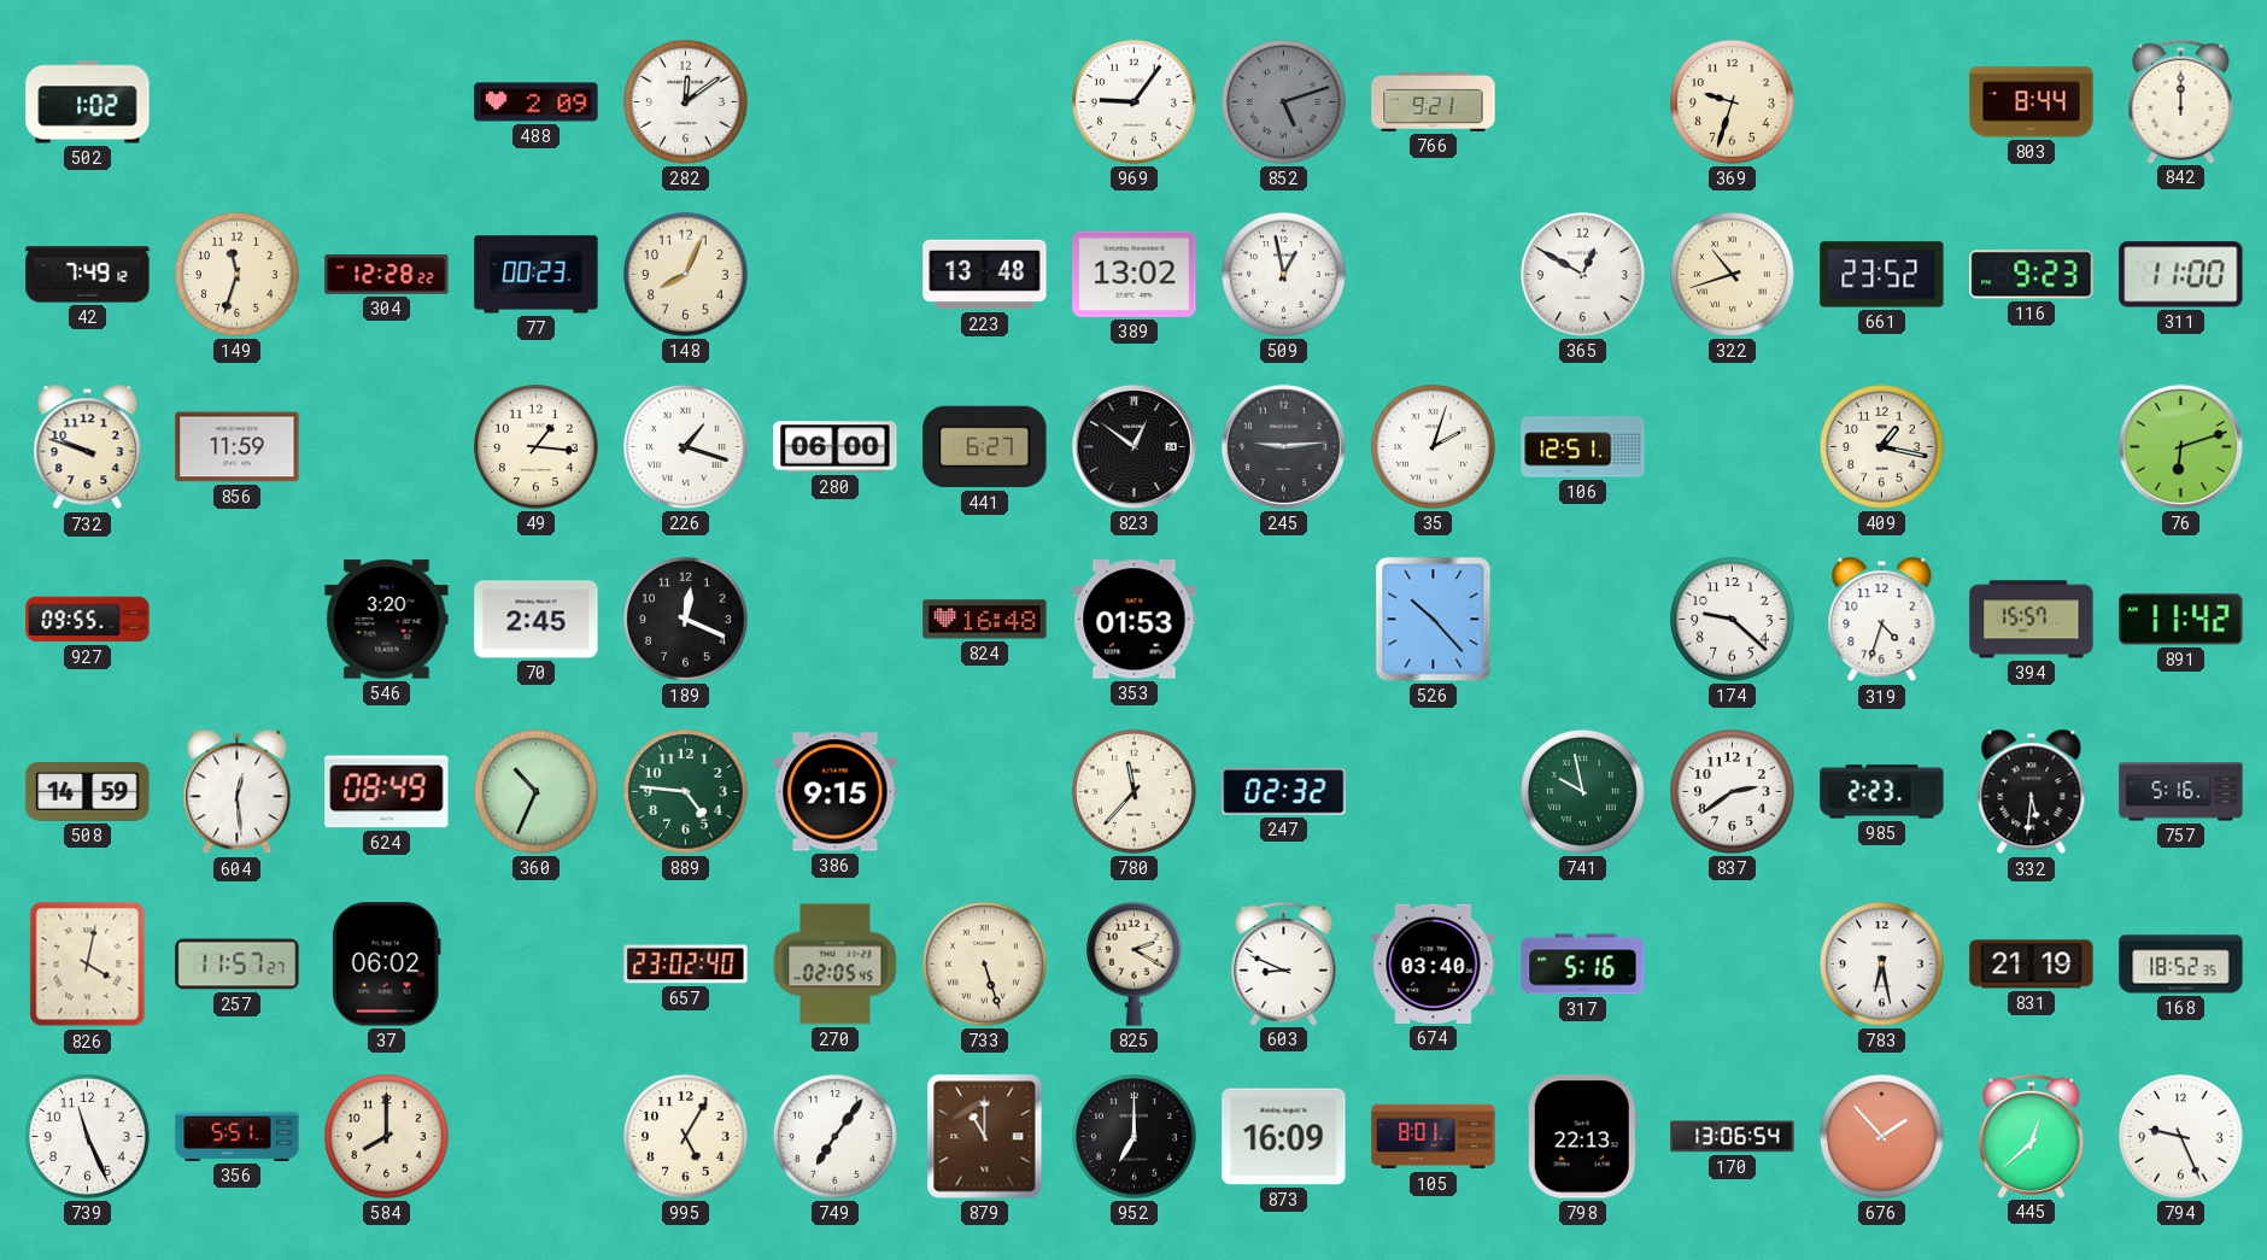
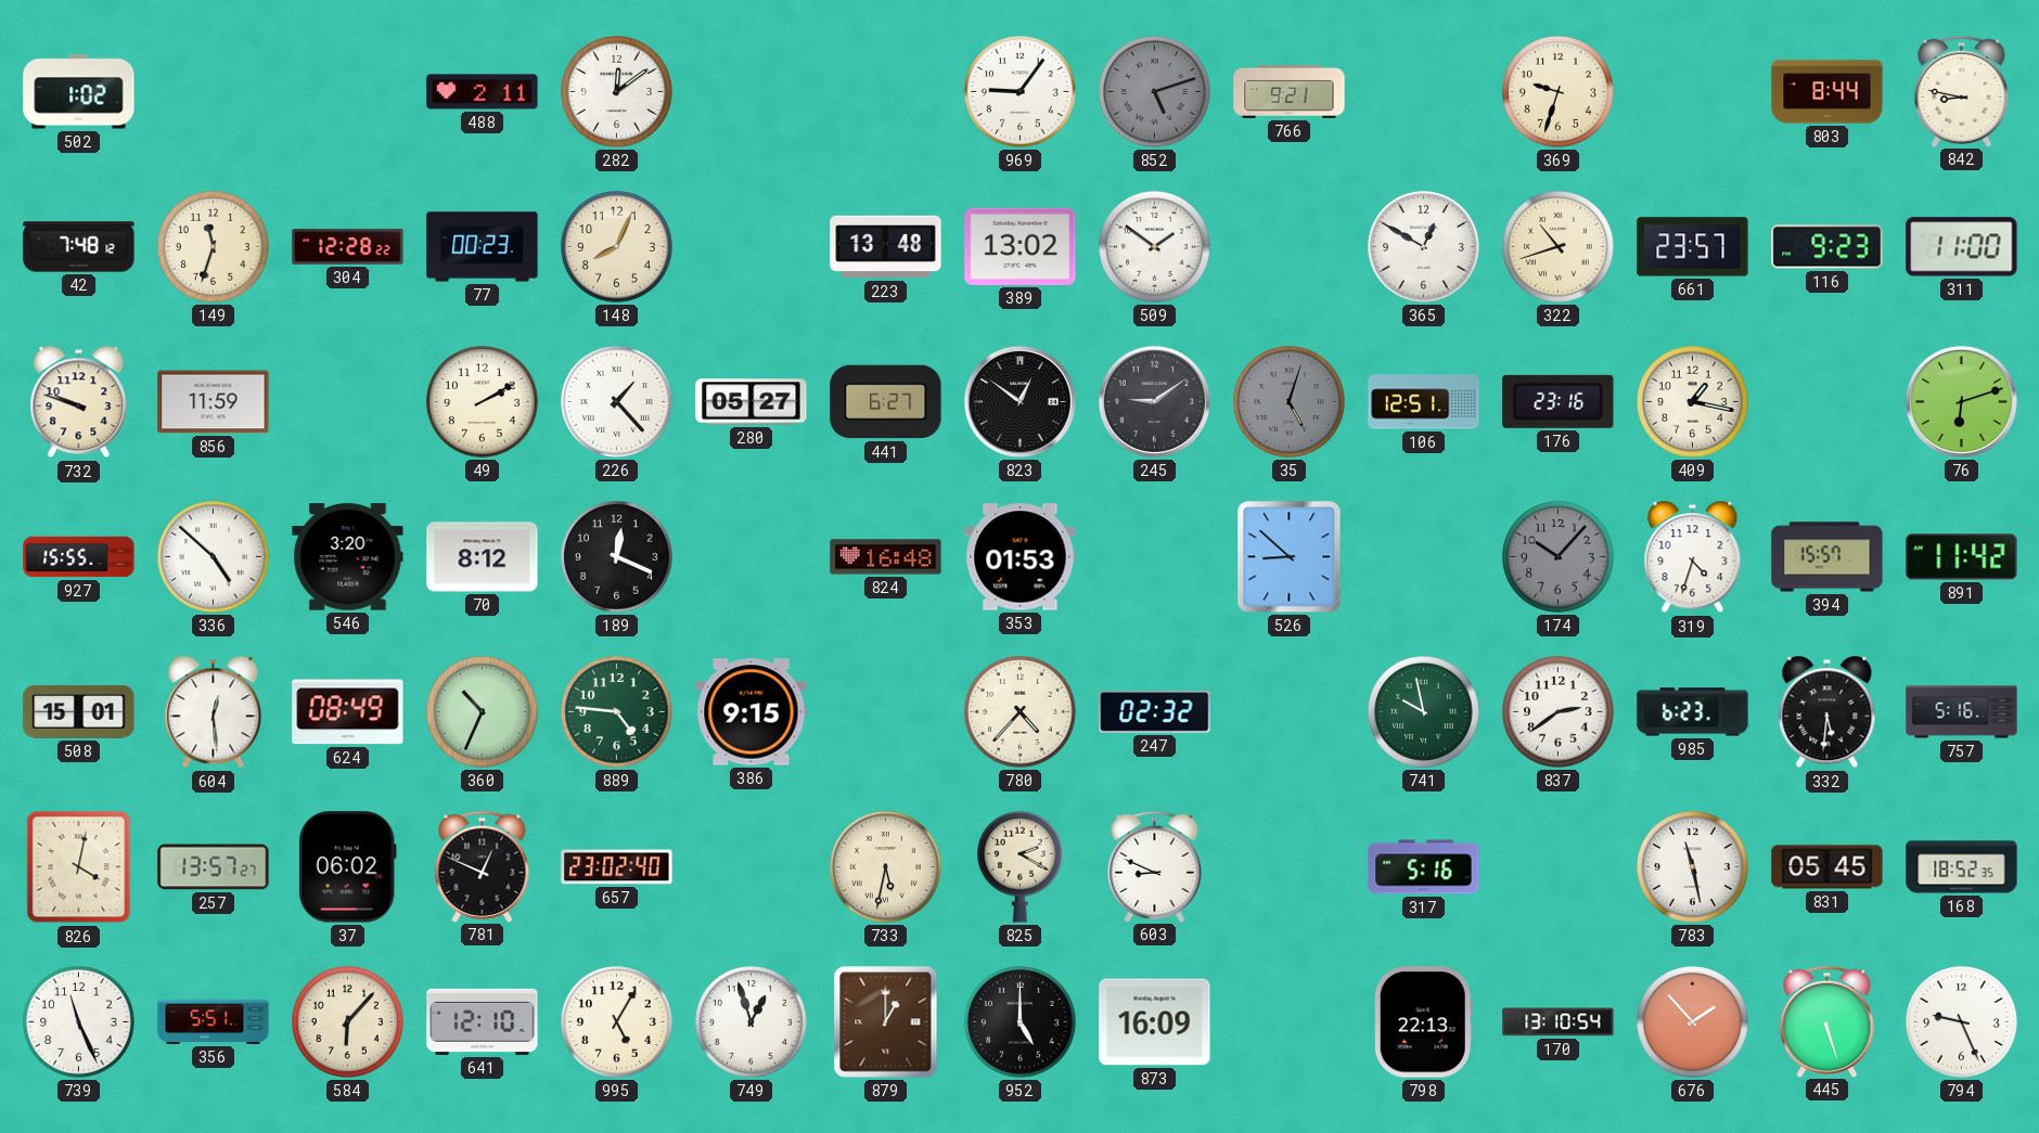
488: 2:09 -> 2:11 (483, 92)
842: 12:00 -> 8:47 (1962, 91)
42: 7:49 -> 7:48 (79, 247)
509: 12:58 -> 1:51 (1155, 247)
661: 23:52 -> 23:57 (1693, 247)
49: 1:16 -> 2:10 (483, 402)
226: 1:18 -> 1:23 (617, 402)
280: 06:00 -> 05:27 (752, 402)
245: 9:14 -> 9:09 (1154, 401)
35: 2:03 -> 5:03 (1290, 402)
35 dial: white -> grey (1290, 402)
176: none -> 23:16 (1559, 401)
927: 09:55 -> 15:55 (79, 557)
336: none -> 4:52 (214, 557)
70: 2:45 -> 8:12 (483, 557)
526: 10:23 -> 8:52 (1290, 557)
174: 9:22 -> 10:07 (1559, 557)
174 dial: white -> grey (1559, 557)
508: 14:59 -> 15:01 (79, 712)
780: 11:37 -> 4:37 (1021, 712)
985: 2:23 -> 6:23 (1693, 712)
257: 11:57 -> 13:57 (214, 867)
781: none -> 12:49 (483, 866)
270: 02:05 -> none (836, 965)
733: 5:27 -> 5:32 (886, 867)
674: 03:40 -> none (1434, 963)
783: 6:28 -> 11:28 (1693, 867)
831: 21:19 -> 05:45 (1828, 867)
584: 8:00 -> 6:07 (348, 1022)
641: none -> 12:10 (483, 1021)
749: 7:06 -> 12:57 (752, 1022)
879: 11:00 -> 1:00 (886, 1022)
952: 7:00 -> 5:00 (1021, 1022)
105: 8:01 -> none (1434, 1137)
170: 13:06 -> 13:10 (1559, 1022)
445: 12:38 -> 5:27 (1828, 1021)
